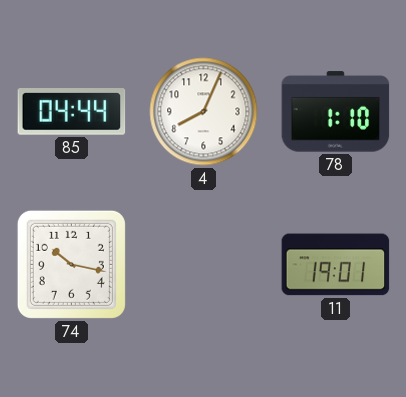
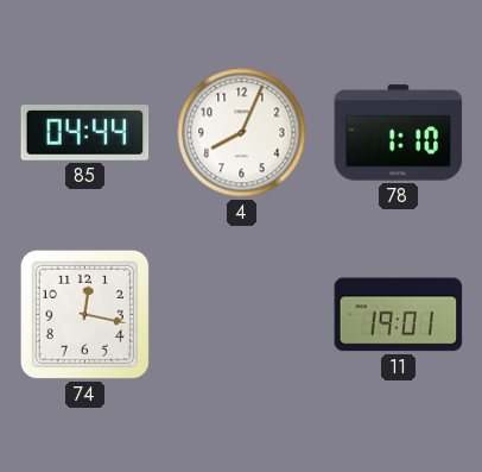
74: 10:17 -> 12:17 (84, 314)
